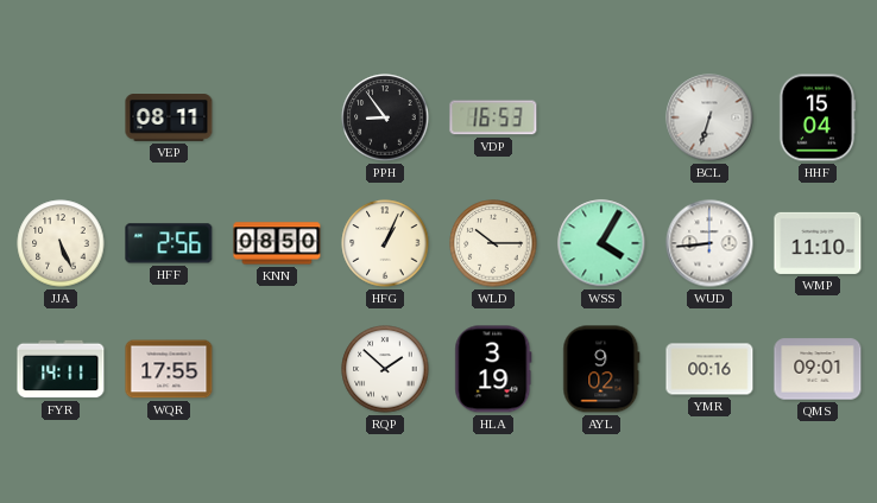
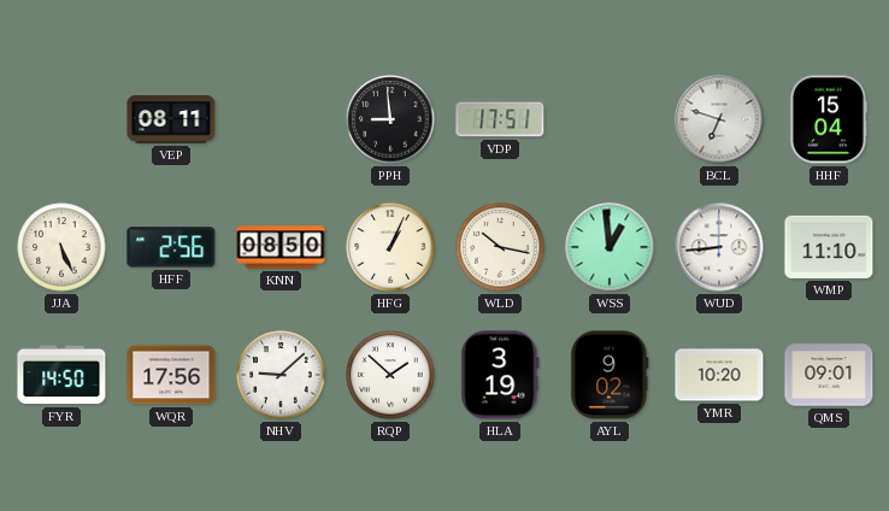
PPH: 8:54 -> 8:59 (390, 119)
VDP: 16:53 -> 17:51 (500, 119)
BCL: 6:33 -> 6:48 (719, 119)
WLD: 10:15 -> 10:17 (500, 247)
WSS: 4:05 -> 12:59 (610, 247)
FYR: 14:11 -> 14:50 (61, 375)
WQR: 17:55 -> 17:56 (171, 375)
NHV: none -> 9:08 (281, 375)
YMR: 00:16 -> 10:20 (719, 375)
